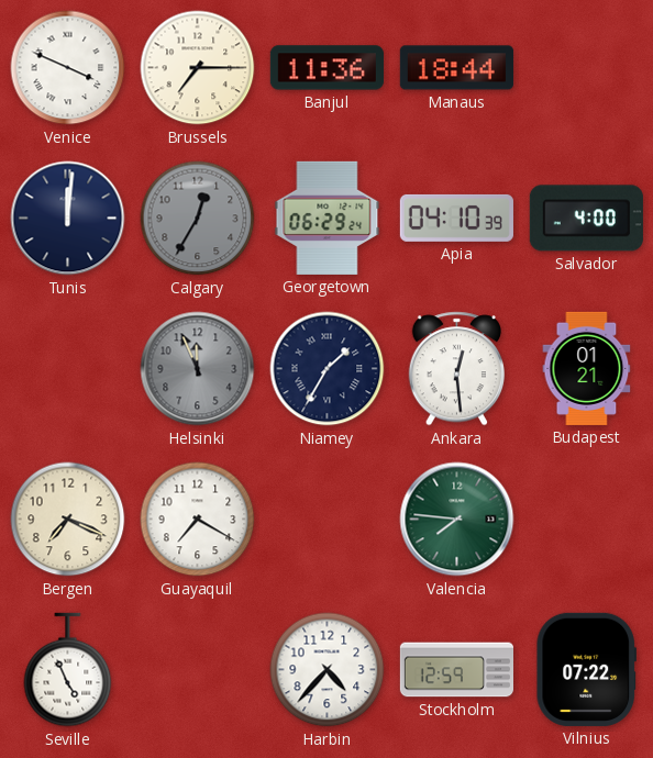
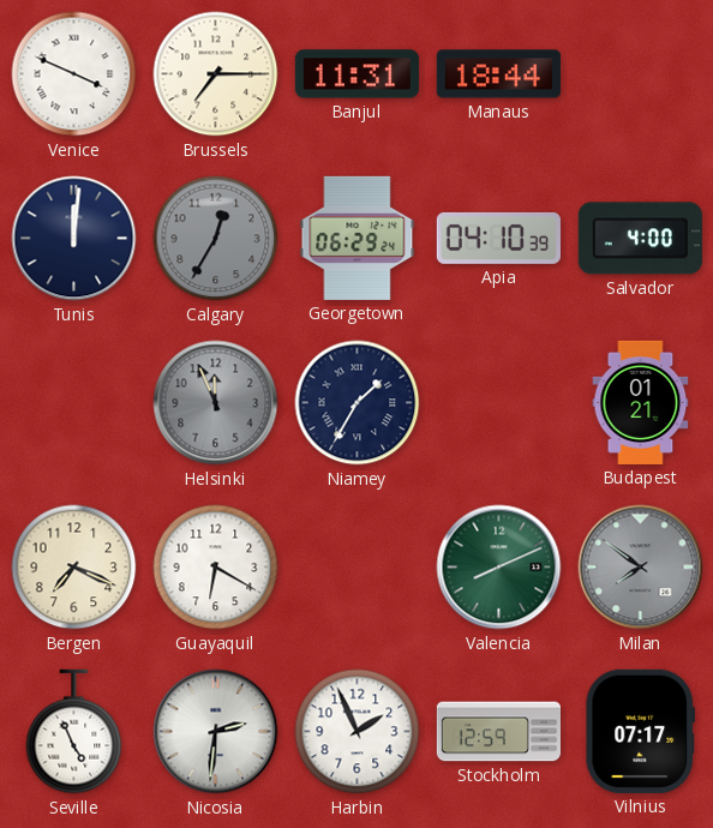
Banjul: 11:36 -> 11:31 (356, 74)
Ankara: 12:29 -> none (456, 369)
Guayaquil: 7:20 -> 6:20 (216, 568)
Valencia: 7:46 -> 8:11 (499, 568)
Milan: none -> 7:51 (641, 568)
Nicosia: none -> 2:31 (216, 732)
Harbin: 4:37 -> 1:56 (358, 732)
Vilnius: 07:22 -> 07:17 (640, 731)
